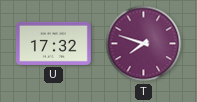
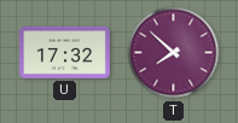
T: 7:48 -> 7:52 (174, 53)
